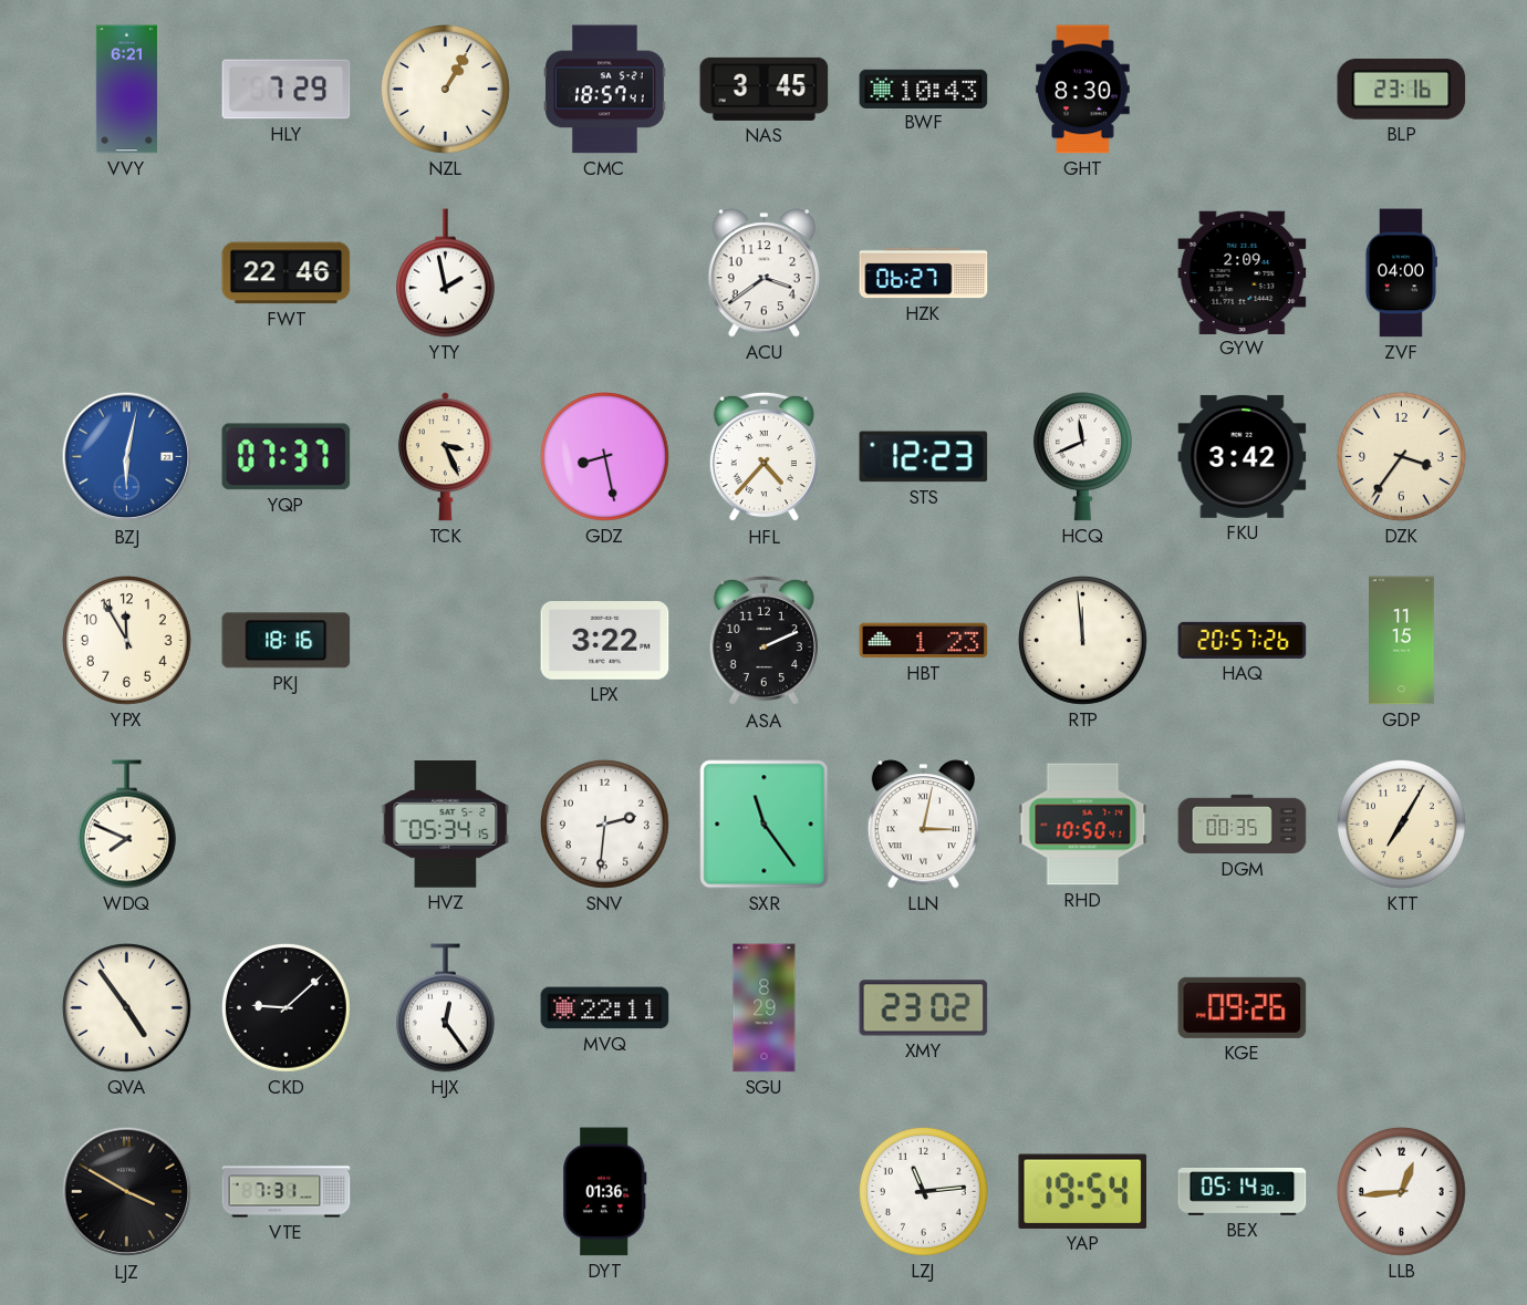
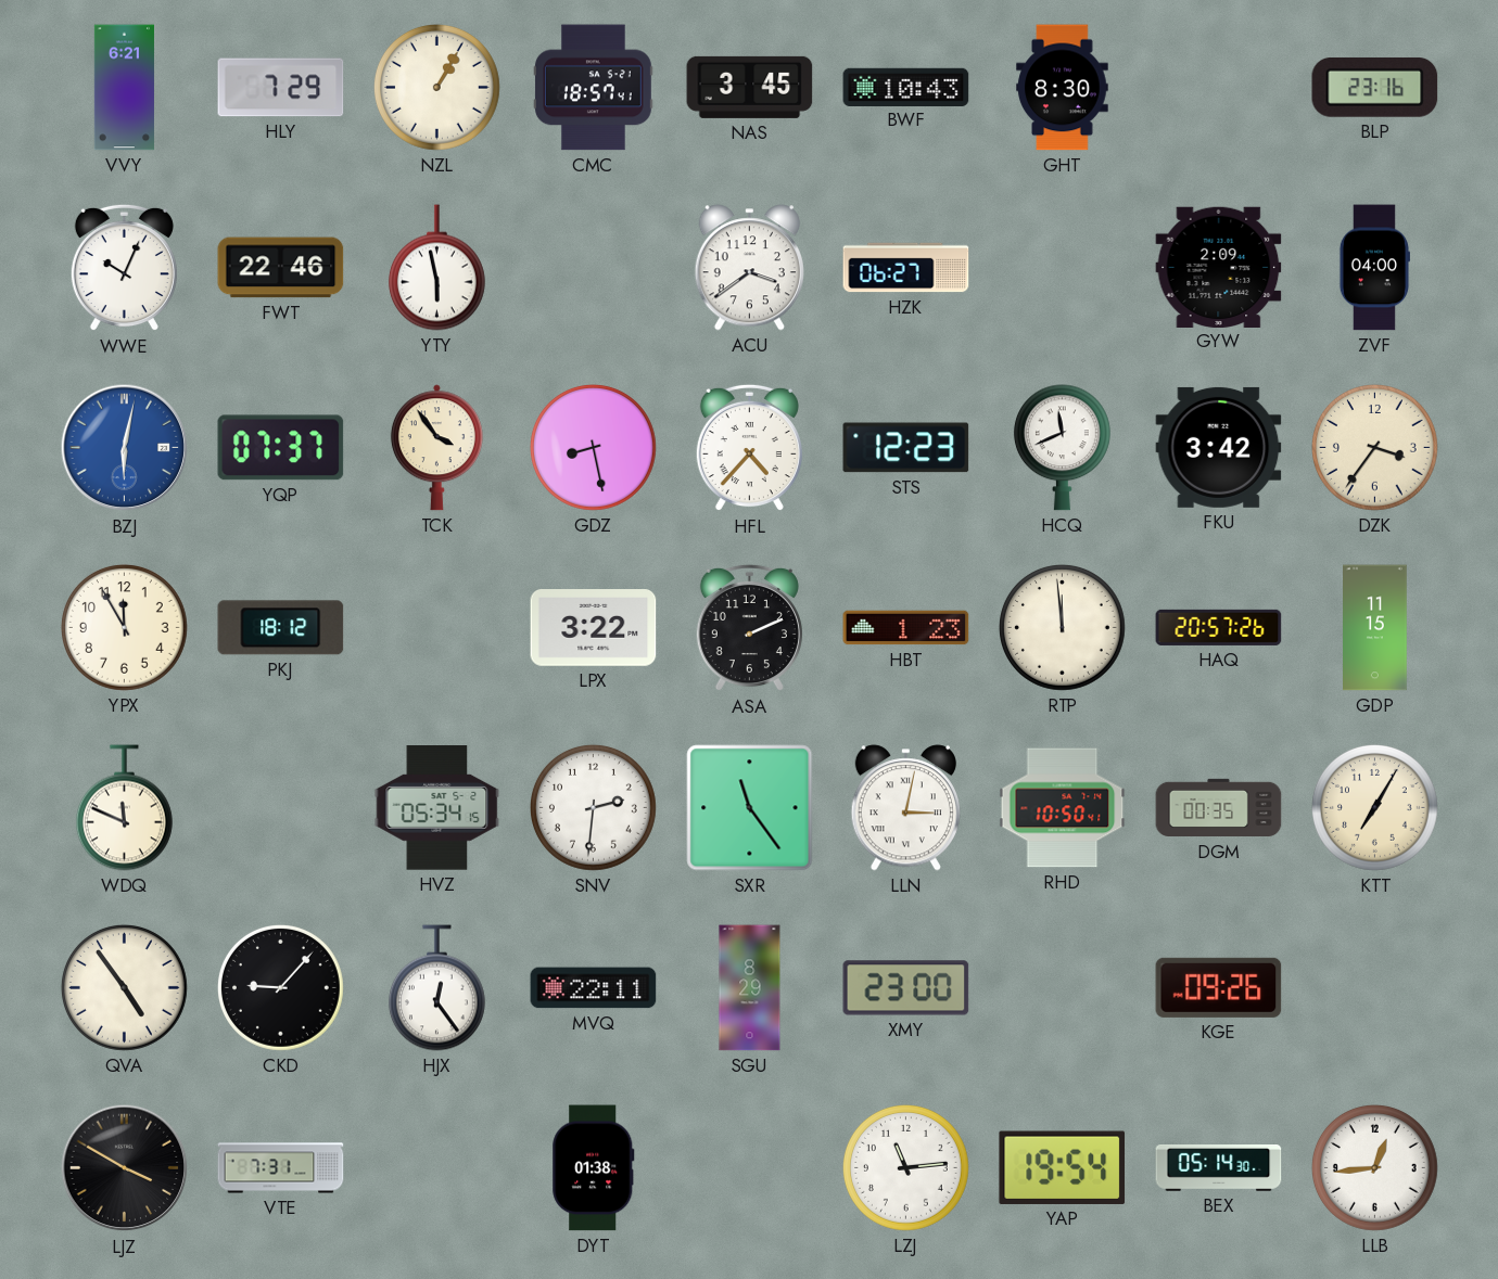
WWE: none -> 10:04 (124, 268)
YTY: 1:58 -> 5:58 (436, 268)
TCK: 3:26 -> 3:54 (436, 448)
PKJ: 18:16 -> 18:12 (281, 628)
WDQ: 7:49 -> 11:49 (124, 808)
CKD: 9:08 -> 9:07 (280, 987)
XMY: 23:02 -> 23:00 (906, 988)
DYT: 01:36 -> 01:38 (594, 1168)
